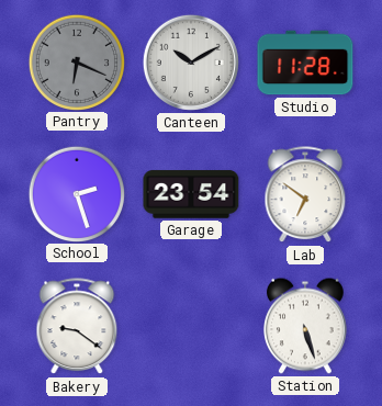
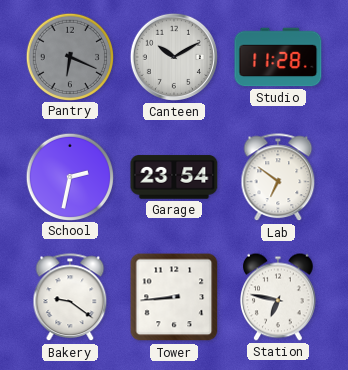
School: 2:27 -> 2:32 (69, 176)
Tower: none -> 8:44 (174, 297)
Station: 5:27 -> 6:47 (279, 297)
